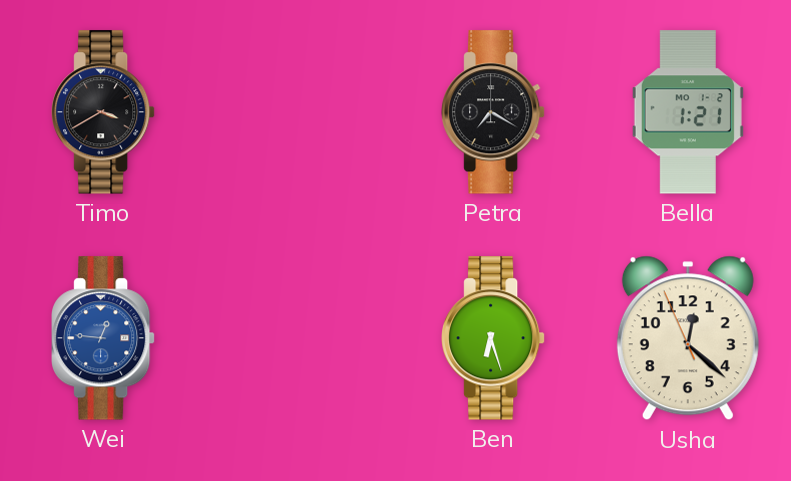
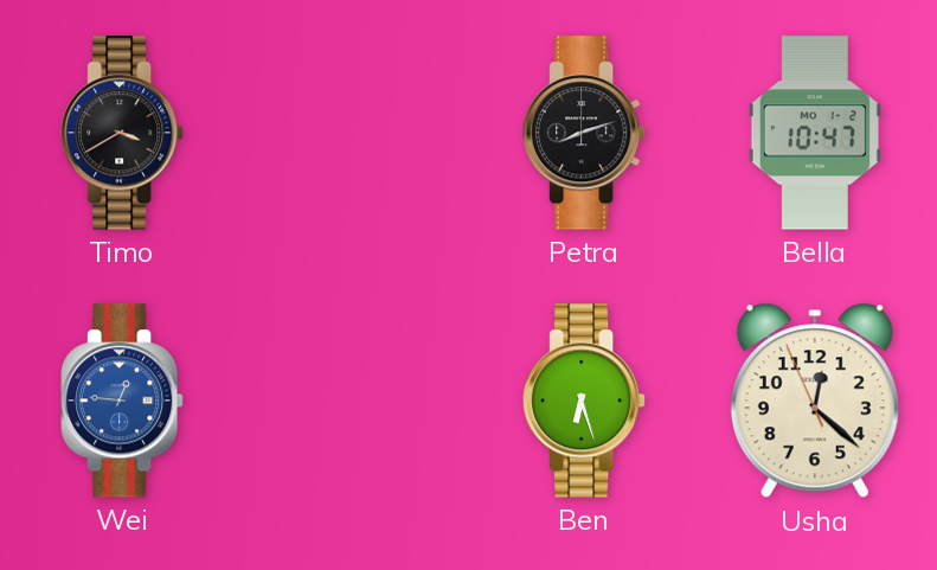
Petra: 7:20 -> 8:12 (585, 133)
Bella: 1:21 -> 10:47 (815, 133)
